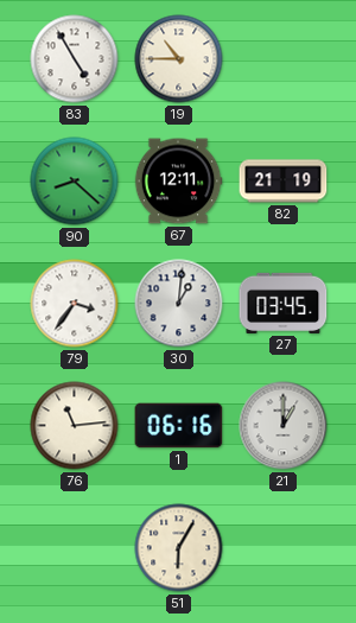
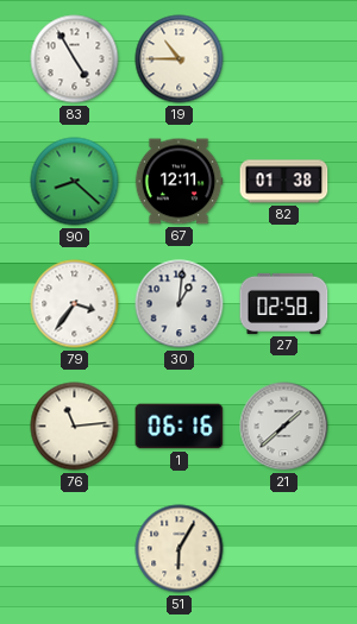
82: 21:19 -> 01:38 (284, 182)
27: 03:45 -> 02:58 (284, 303)
21: 1:00 -> 1:38 (284, 427)
